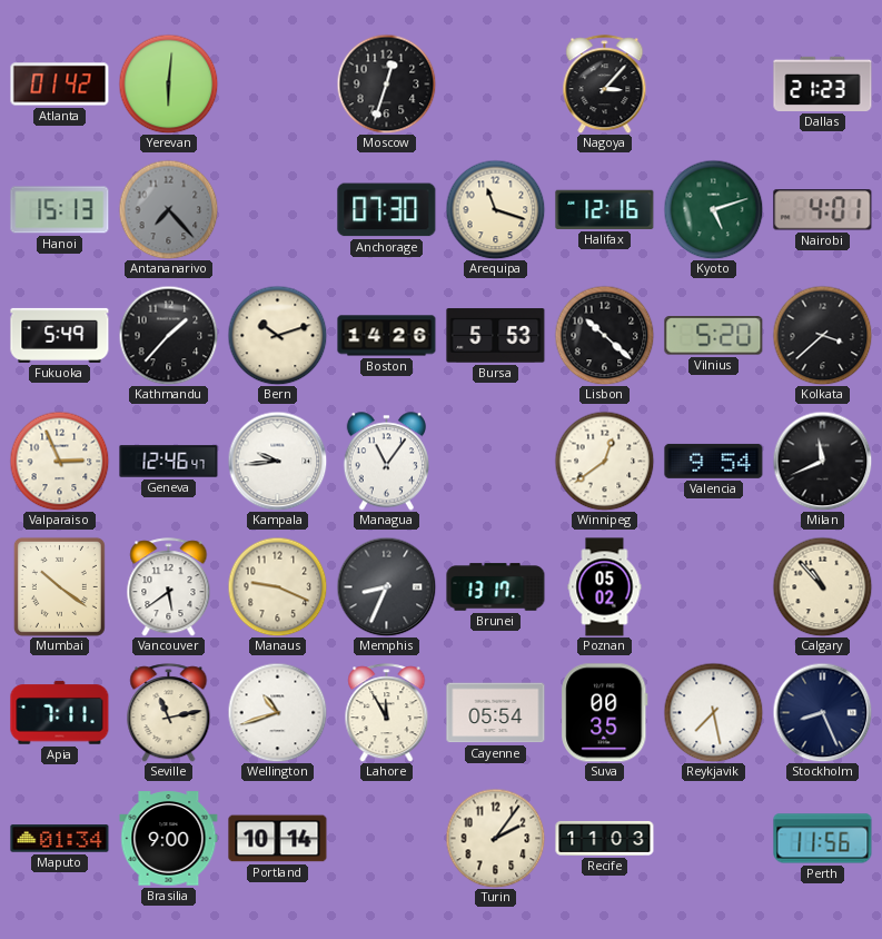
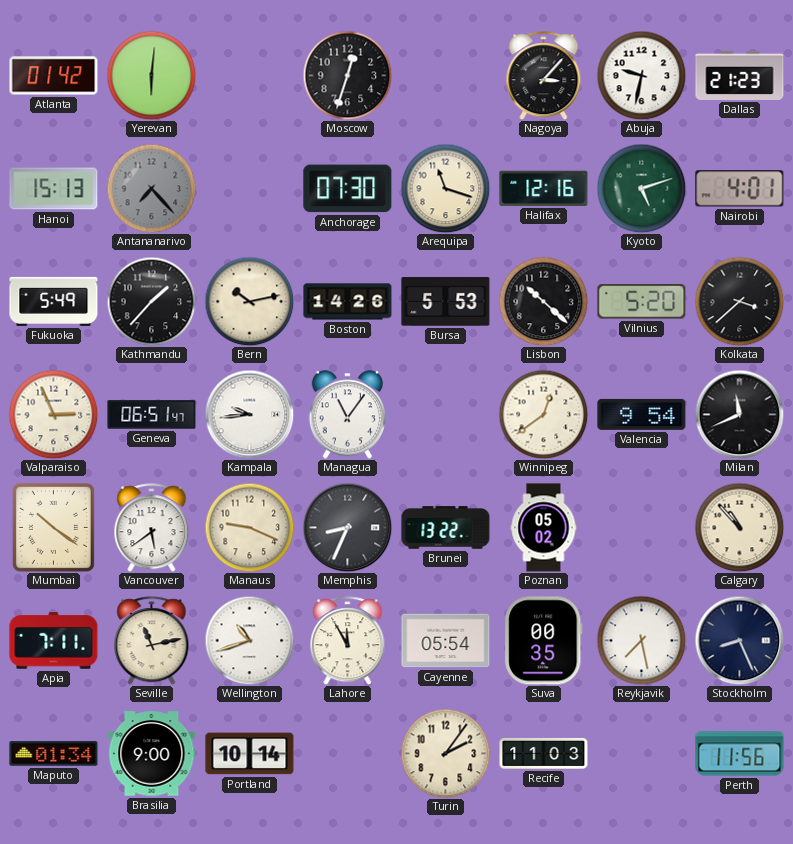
Abuja: none -> 9:32 (641, 75)
Bern: 10:12 -> 10:13 (249, 301)
Geneva: 12:46 -> 06:51 (152, 415)
Brunei: 13:17 -> 13:22 (446, 528)
